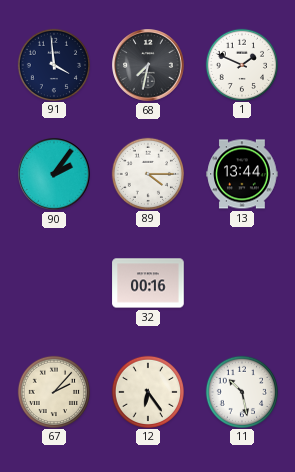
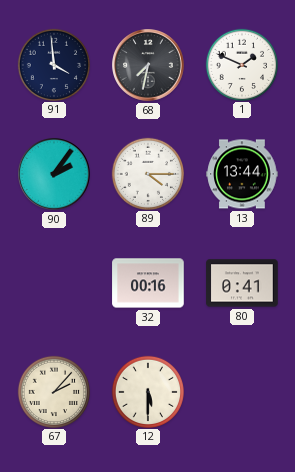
80: none -> 0:41 (242, 283)
12: 6:24 -> 5:30 (147, 391)
11: 10:28 -> none (241, 391)
